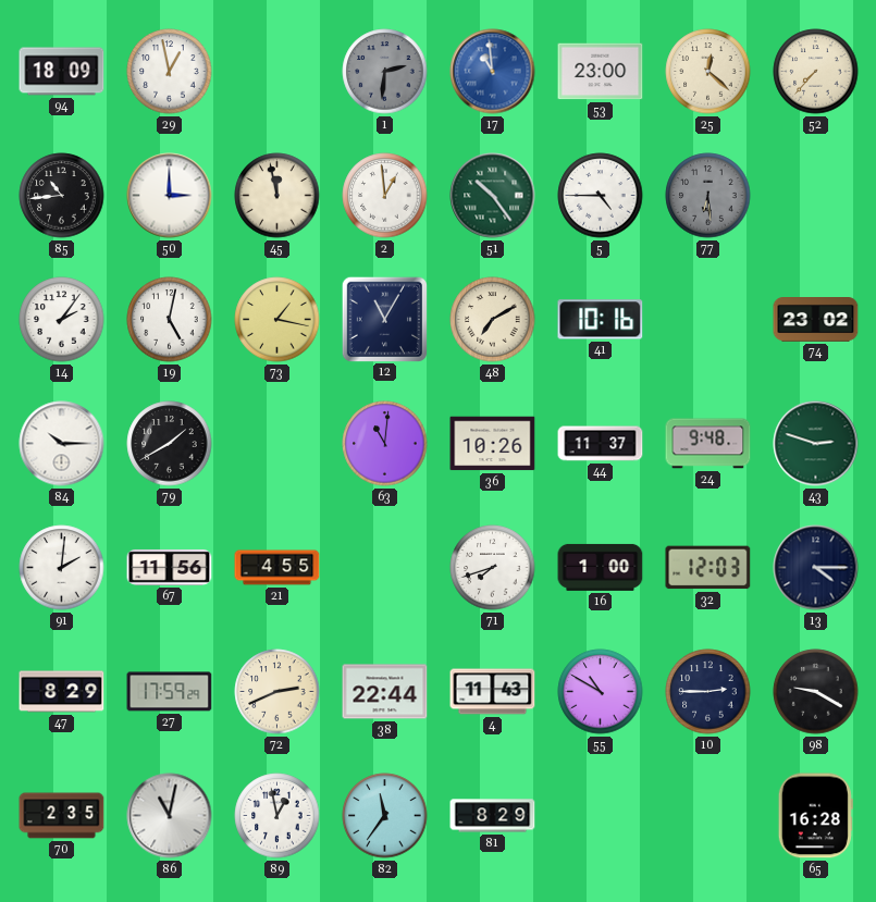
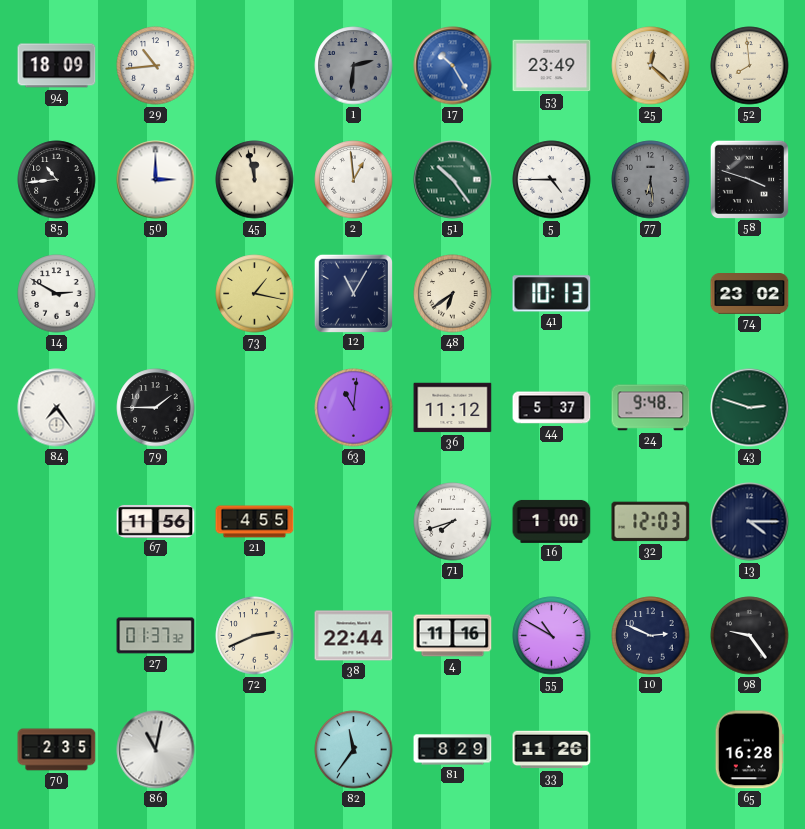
29: 12:58 -> 10:44 (156, 66)
17: 10:59 -> 10:25 (453, 66)
53: 23:00 -> 23:49 (552, 66)
52: 7:37 -> 7:59 (750, 66)
58: none -> 3:48 (749, 179)
14: 2:06 -> 2:50 (57, 294)
19: 5:02 -> none (170, 320)
48: 7:10 -> 6:39 (453, 294)
41: 10:16 -> 10:13 (552, 294)
84: 10:15 -> 7:24 (57, 408)
79: 1:40 -> 1:45 (156, 408)
36: 10:26 -> 11:12 (453, 408)
44: 11:37 -> 5:37 (552, 408)
91: 2:01 -> none (62, 568)
47: 8:29 -> none (62, 692)
27: 17:59 -> 01:37 (156, 636)
4: 11:43 -> 11:16 (453, 636)
10: 2:45 -> 2:49 (651, 636)
98: 9:20 -> 9:24 (750, 636)
89: 12:58 -> none (277, 816)
33: none -> 11:26 (552, 750)
